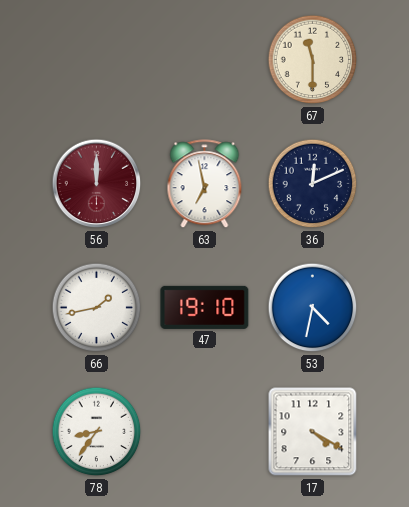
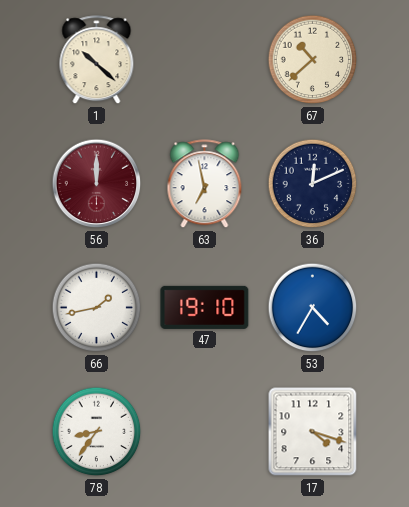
1: none -> 10:22 (97, 60)
67: 11:30 -> 10:38 (313, 60)
53: 4:32 -> 4:35 (313, 308)
17: 4:20 -> 4:18 (313, 432)
